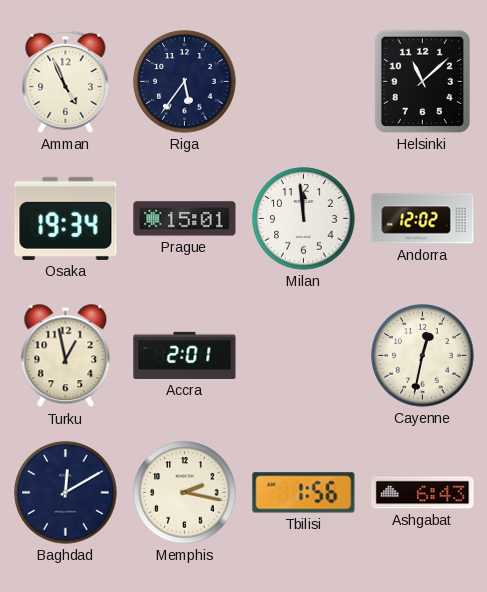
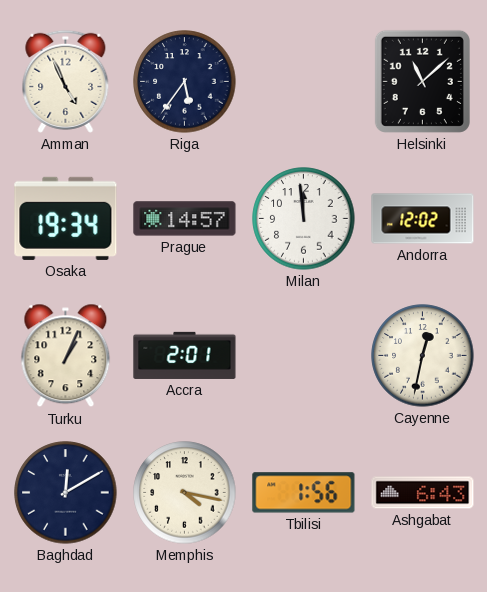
Prague: 15:01 -> 14:57 (185, 219)
Turku: 12:58 -> 1:04 (66, 356)
Memphis: 2:17 -> 4:17 (185, 493)
